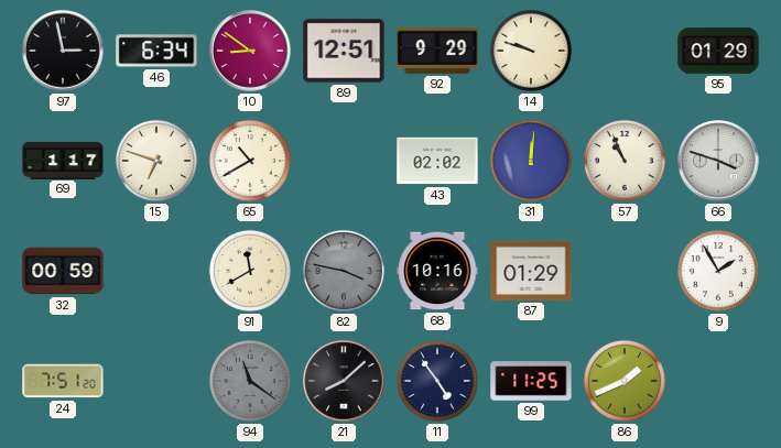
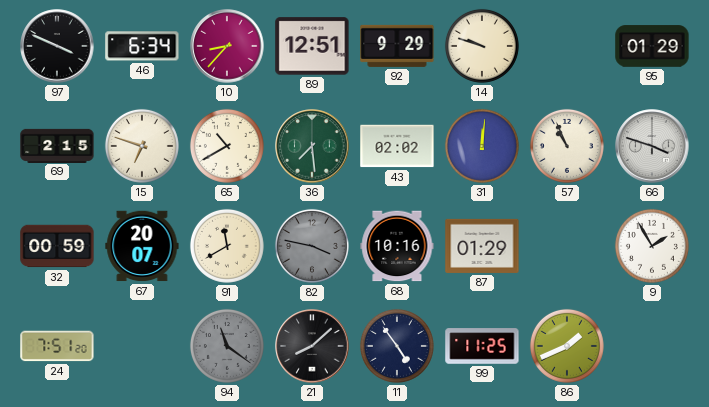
97: 2:58 -> 3:49 (57, 46)
10: 8:51 -> 8:37 (227, 46)
69: 1:17 -> 2:15 (57, 145)
36: none -> 7:29 (312, 146)
67: none -> 20:07 (142, 246)
